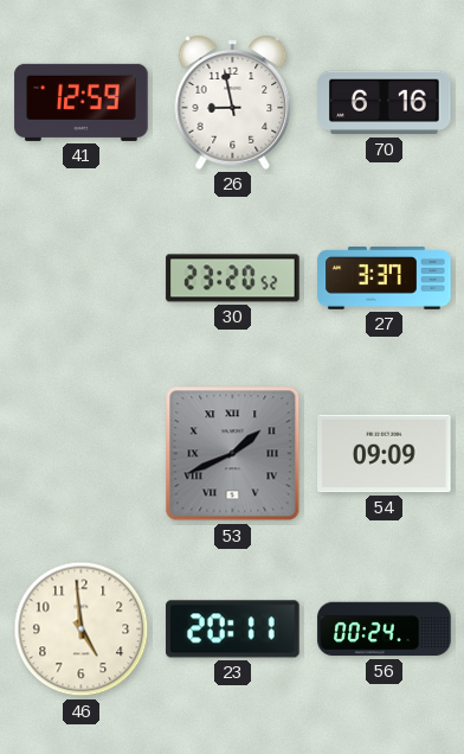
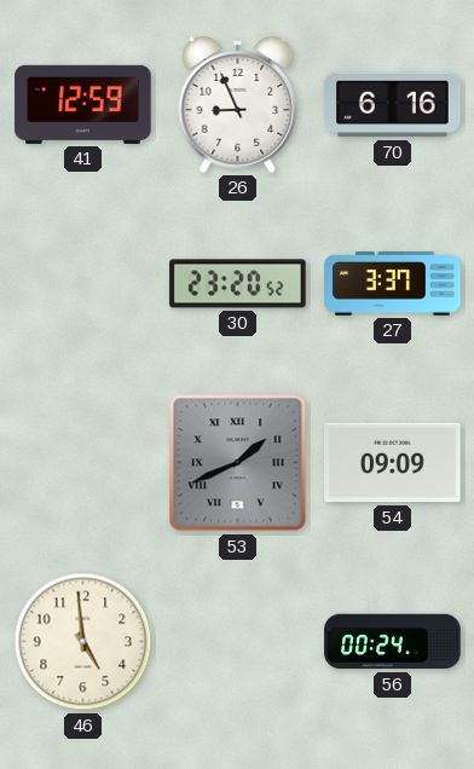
26: 8:58 -> 8:56 (238, 104)
23: 20:11 -> none (233, 630)
